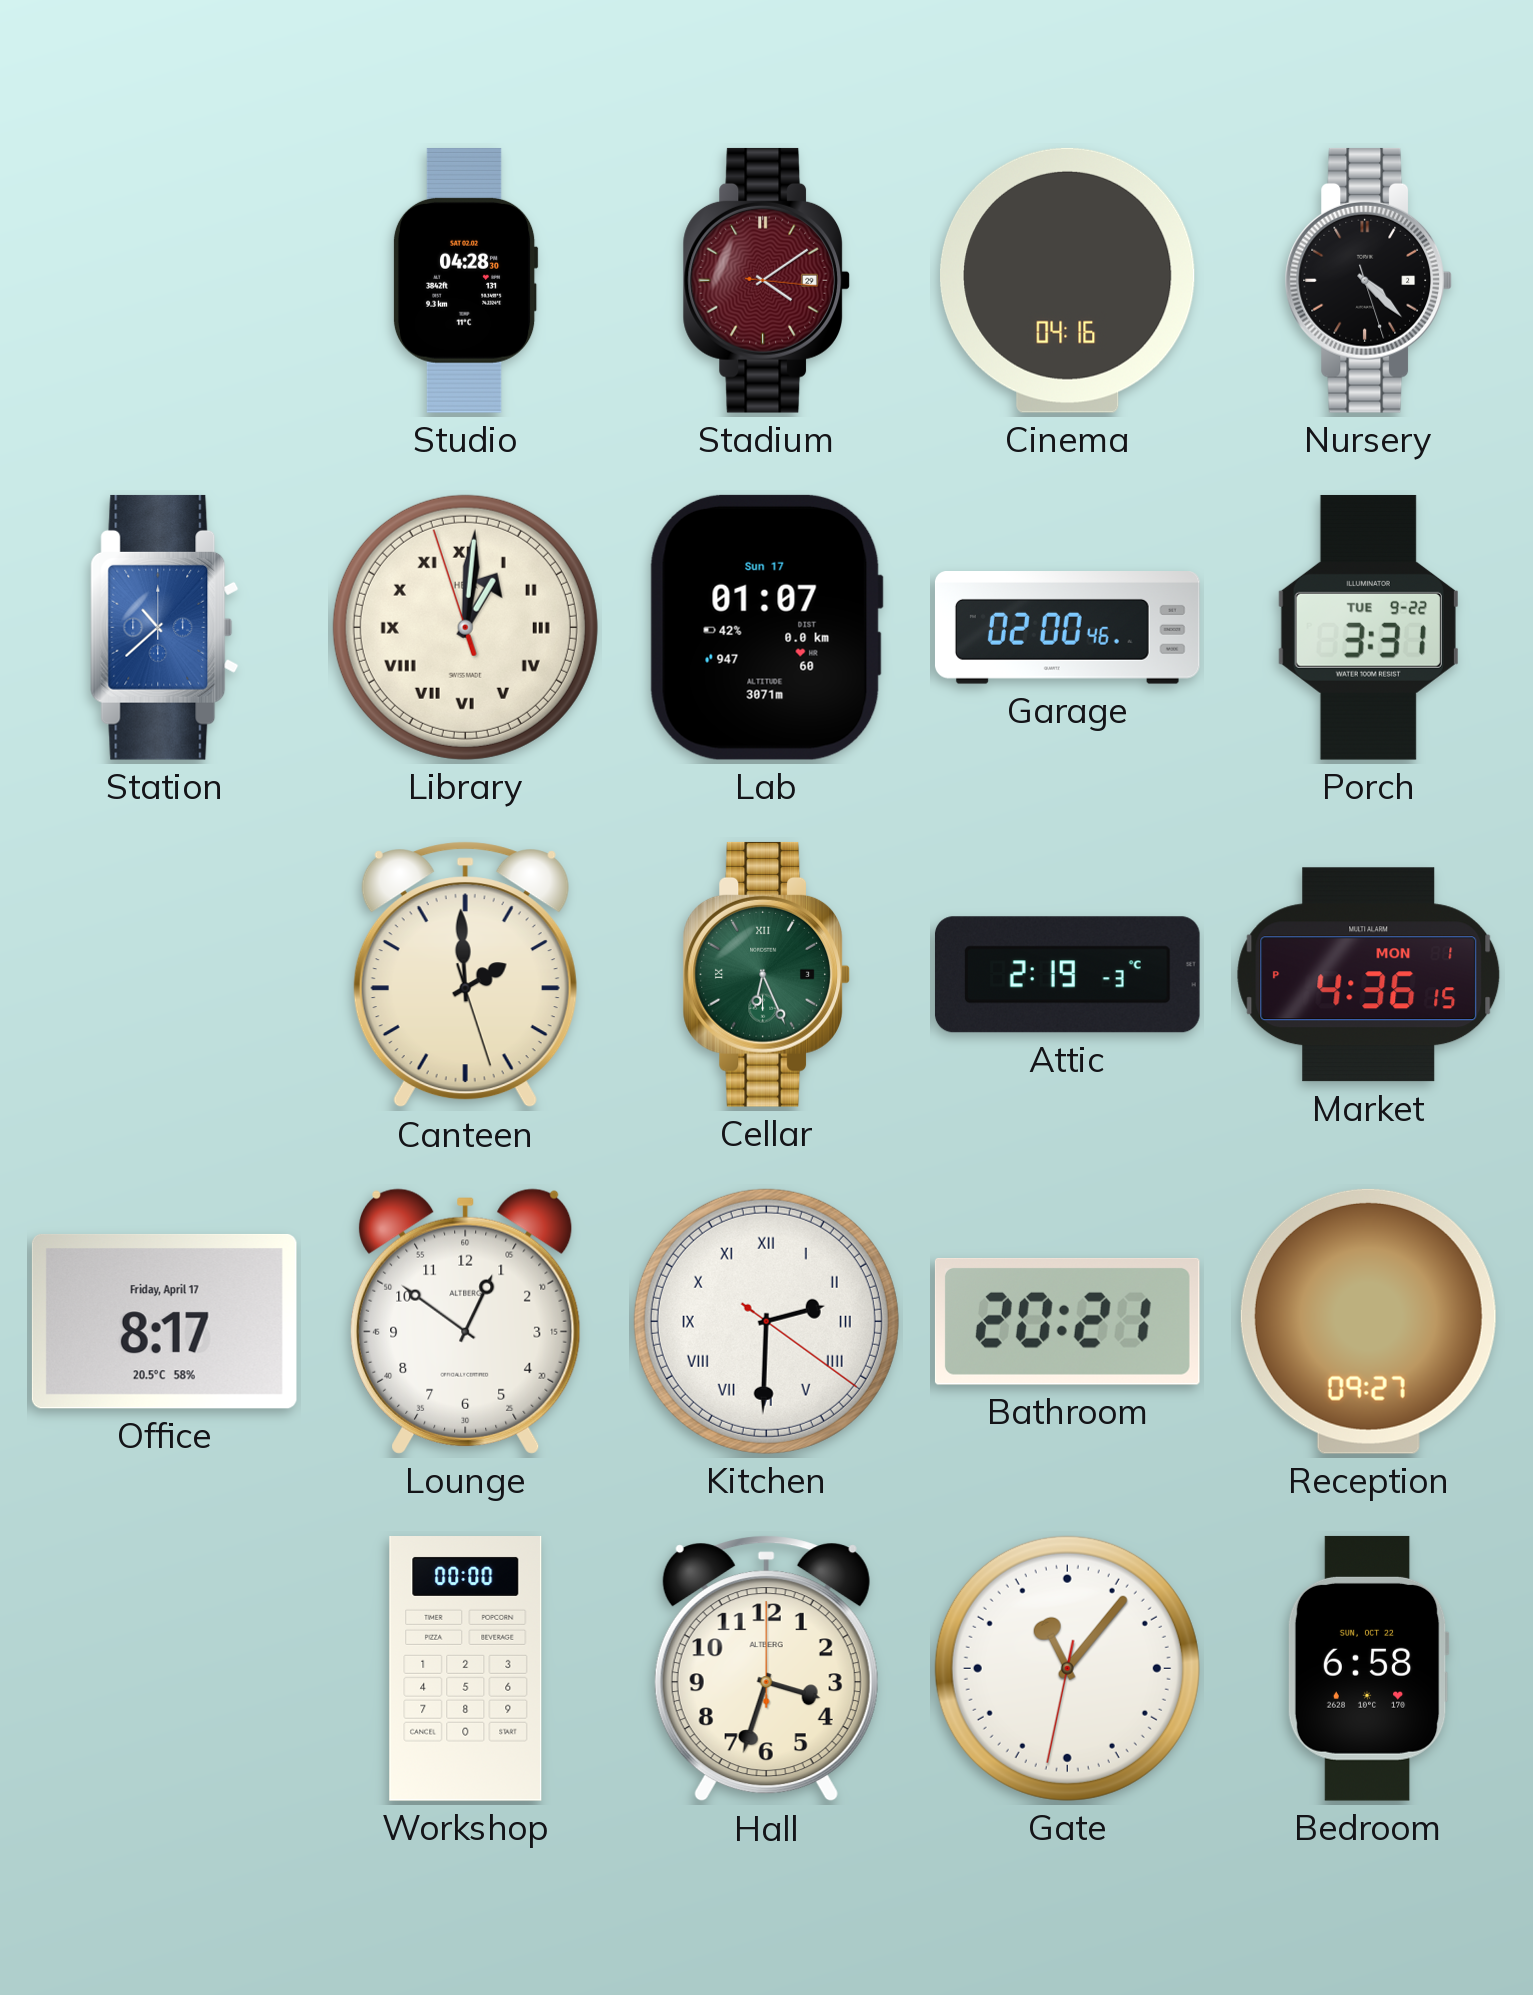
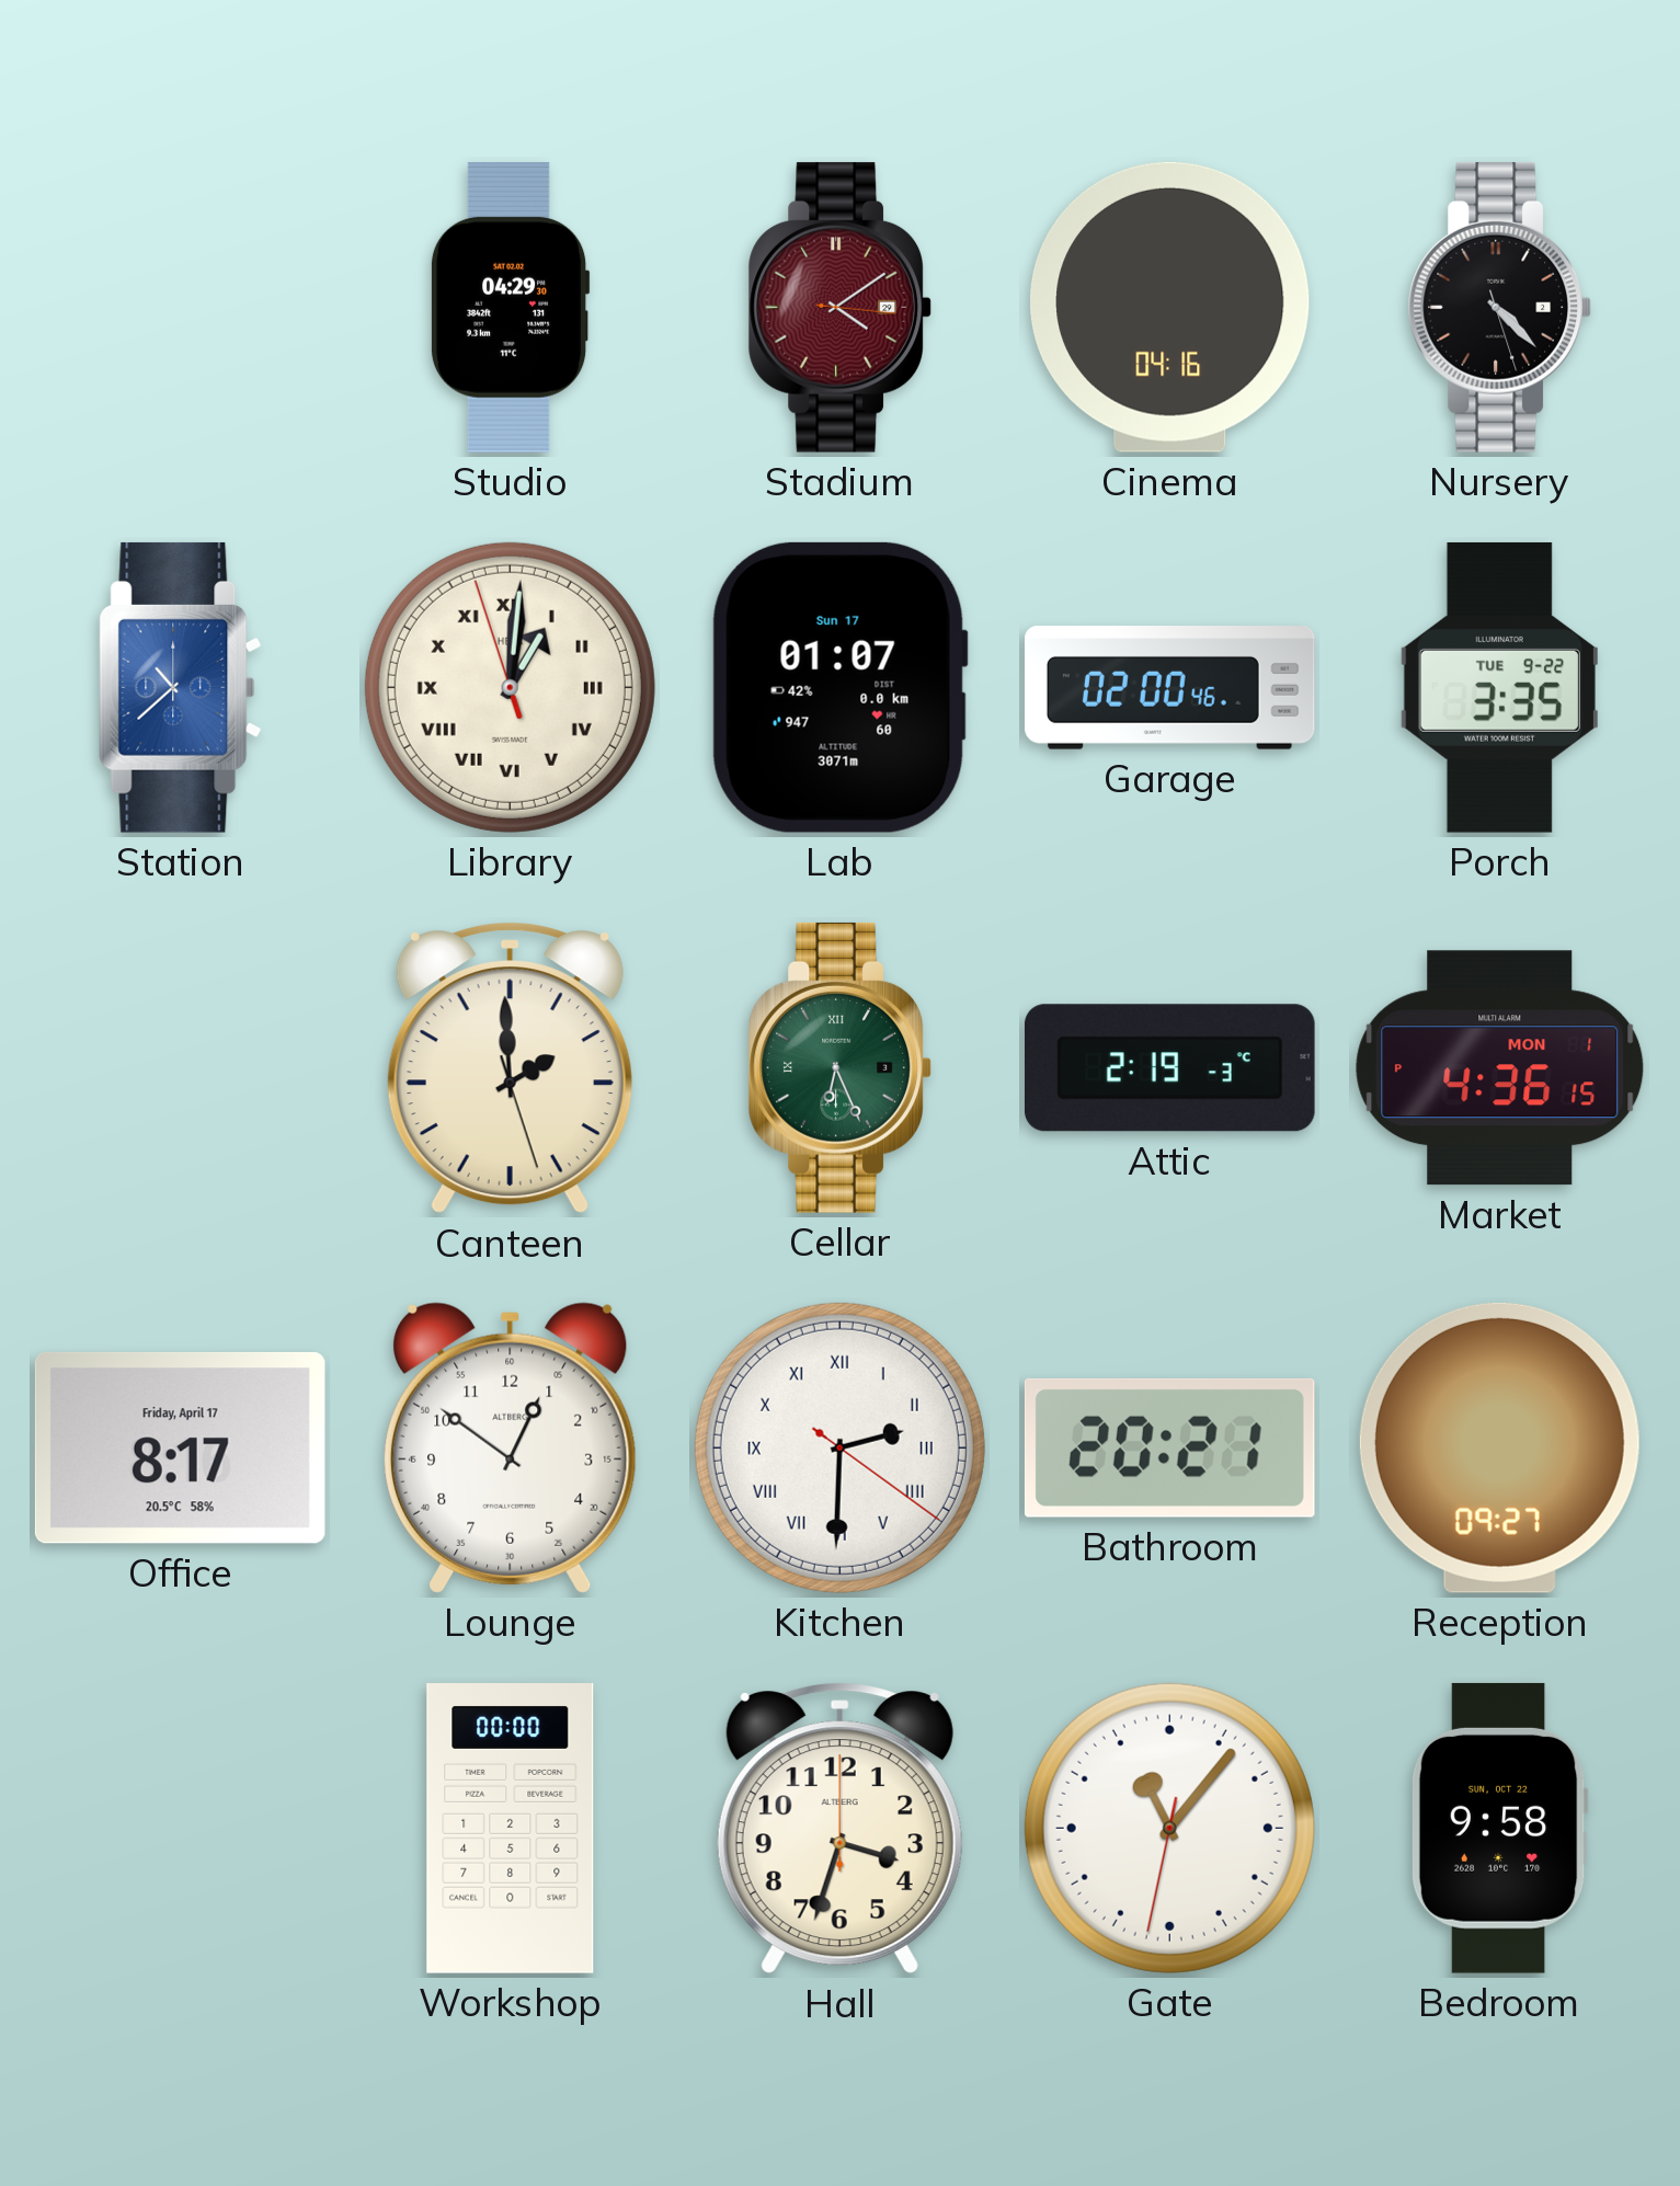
Studio: 04:28 -> 04:29 (510, 307)
Porch: 3:31 -> 3:35 (1499, 687)
Bedroom: 6:58 -> 9:58 (1499, 1828)
